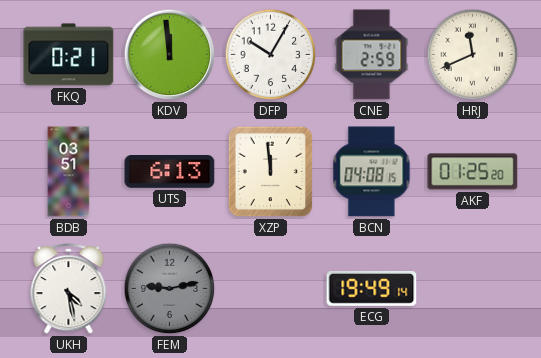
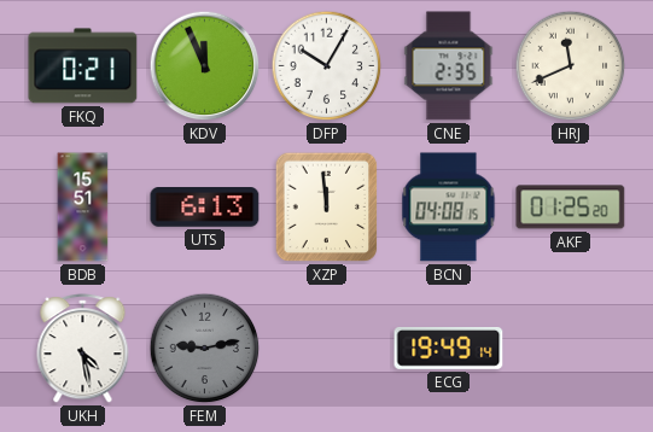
KDV: 11:59 -> 11:56 (205, 66)
CNE: 2:59 -> 2:35 (449, 66)
BDB: 03:51 -> 15:51 (83, 208)
